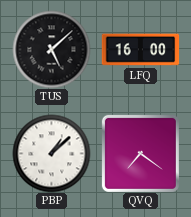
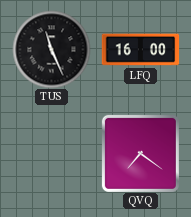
TUS: 5:08 -> 11:26 (51, 49)
PBP: 1:08 -> none (51, 153)
